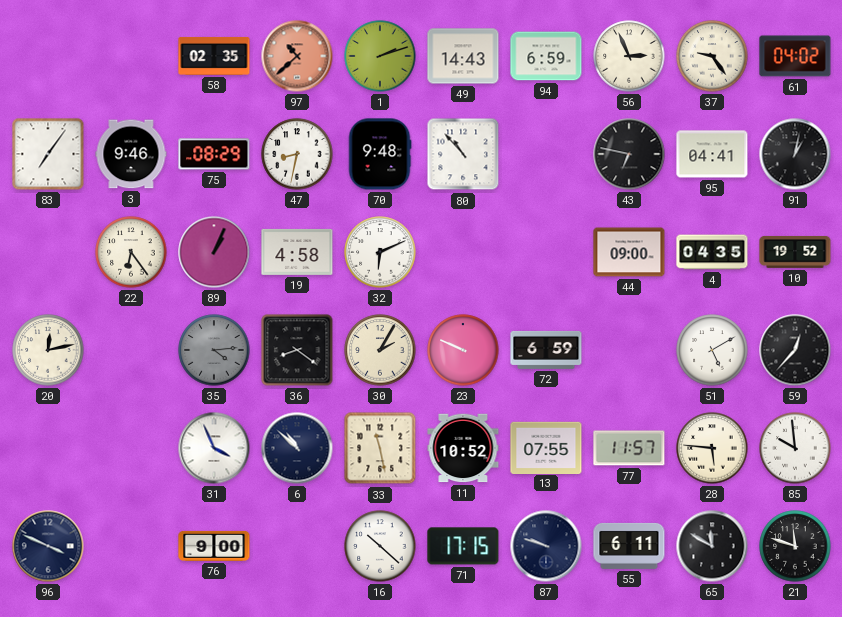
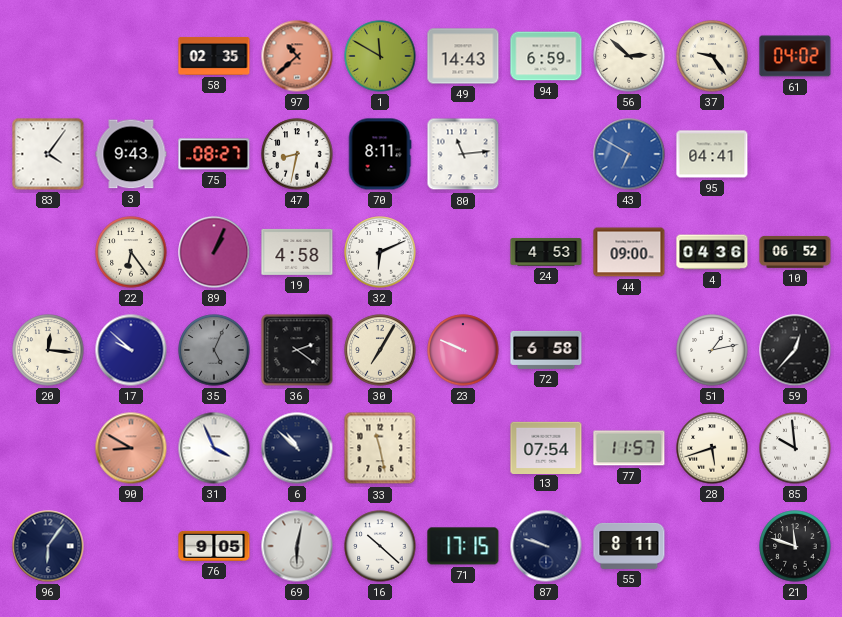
1: 2:12 -> 11:50 (380, 56)
56: 2:56 -> 2:52 (629, 56)
83: 7:06 -> 4:06 (48, 154)
3: 9:46 -> 9:43 (131, 154)
75: 08:29 -> 08:27 (214, 154)
70: 9:48 -> 8:11 (380, 154)
80: 10:53 -> 11:14 (463, 154)
43: 6:47 -> 6:50 (629, 154)
43 dial: black -> blue (629, 154)
91: 1:02 -> none (795, 154)
24: none -> 4:53 (546, 252)
4: 04:35 -> 04:36 (712, 252)
10: 19:52 -> 06:52 (795, 252)
20: 12:13 -> 12:16 (48, 350)
17: none -> 9:52 (131, 350)
35: 4:14 -> 5:04 (214, 350)
36: 8:21 -> 2:21 (297, 350)
30: 2:05 -> 7:05 (380, 350)
72: 6:59 -> 6:58 (546, 350)
51: 5:10 -> 1:13 (712, 350)
90: none -> 8:50 (131, 448)
11: 10:52 -> none (463, 448)
13: 07:55 -> 07:54 (546, 447)
28: 5:46 -> 5:42 (712, 448)
96: 3:49 -> 6:06 (48, 546)
76: 9:00 -> 9:05 (214, 546)
69: none -> 6:02 (297, 546)
55: 6:11 -> 8:11 (629, 546)
65: 11:50 -> none (712, 546)
